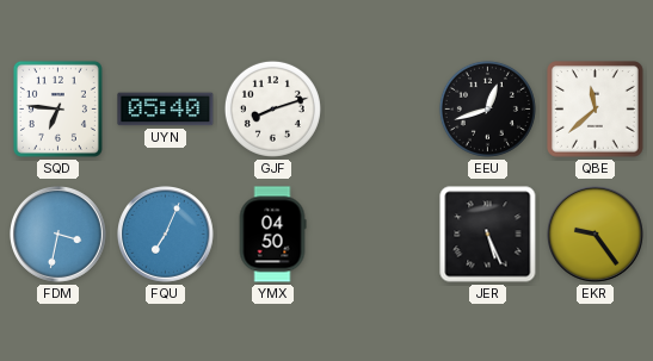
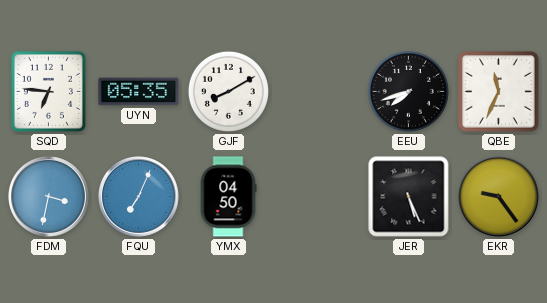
UYN: 05:40 -> 05:35 (139, 92)
GJF: 8:12 -> 8:10 (228, 91)
EEU: 12:42 -> 7:42 (408, 91)
QBE: 11:38 -> 11:34 (499, 92)
